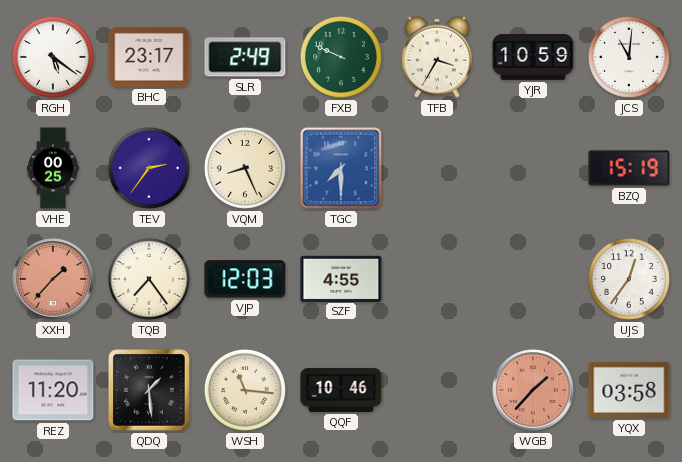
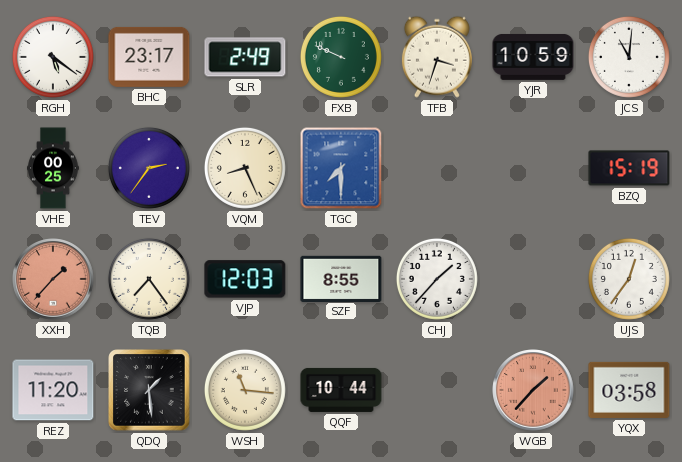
TFB: 3:35 -> 3:33 (437, 57)
SZF: 4:55 -> 8:55 (341, 278)
CHJ: none -> 1:37 (437, 279)
QQF: 10:46 -> 10:44 (341, 390)
